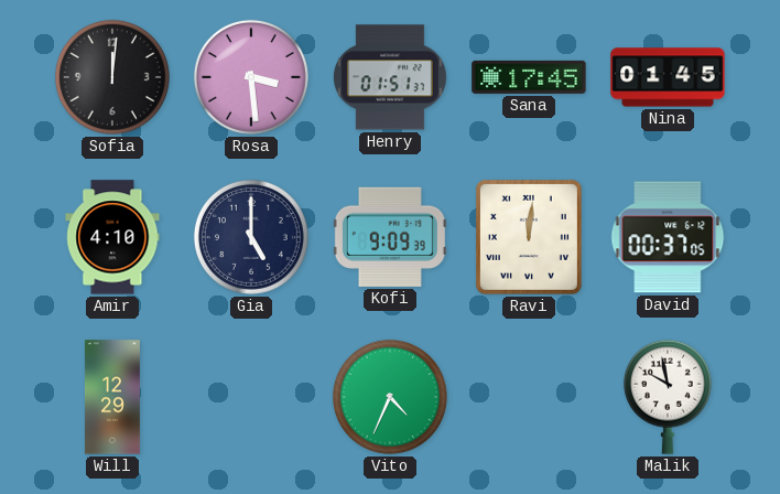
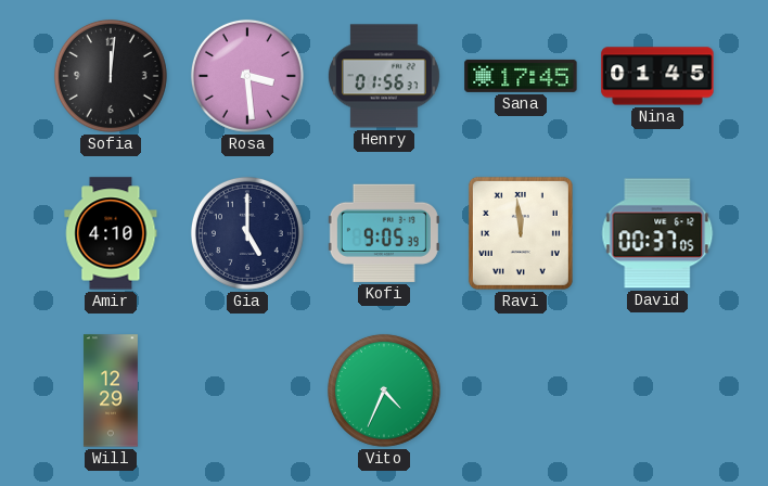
Henry: 01:51 -> 01:56 (384, 76)
Kofi: 9:09 -> 9:05 (384, 233)
Ravi: 12:01 -> 11:59 (521, 233)
Malik: 9:58 -> none (668, 397)
